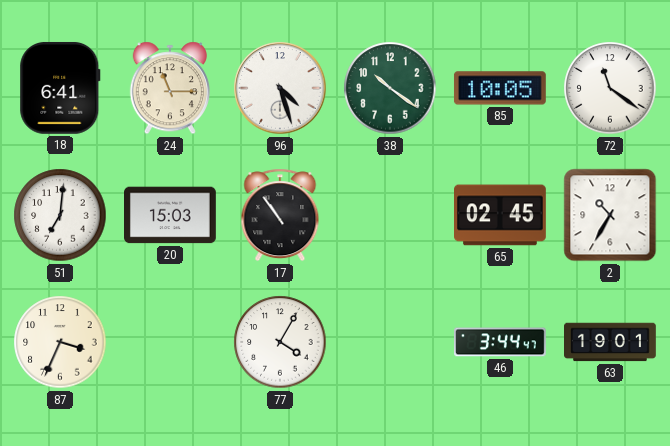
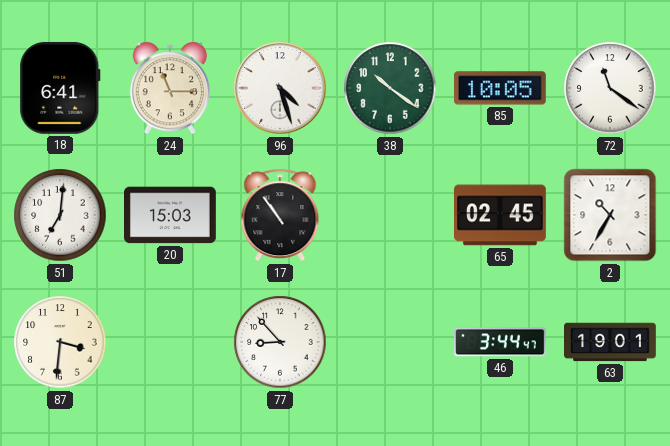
87: 3:34 -> 3:31 (60, 342)
77: 4:05 -> 8:53 (280, 342)
